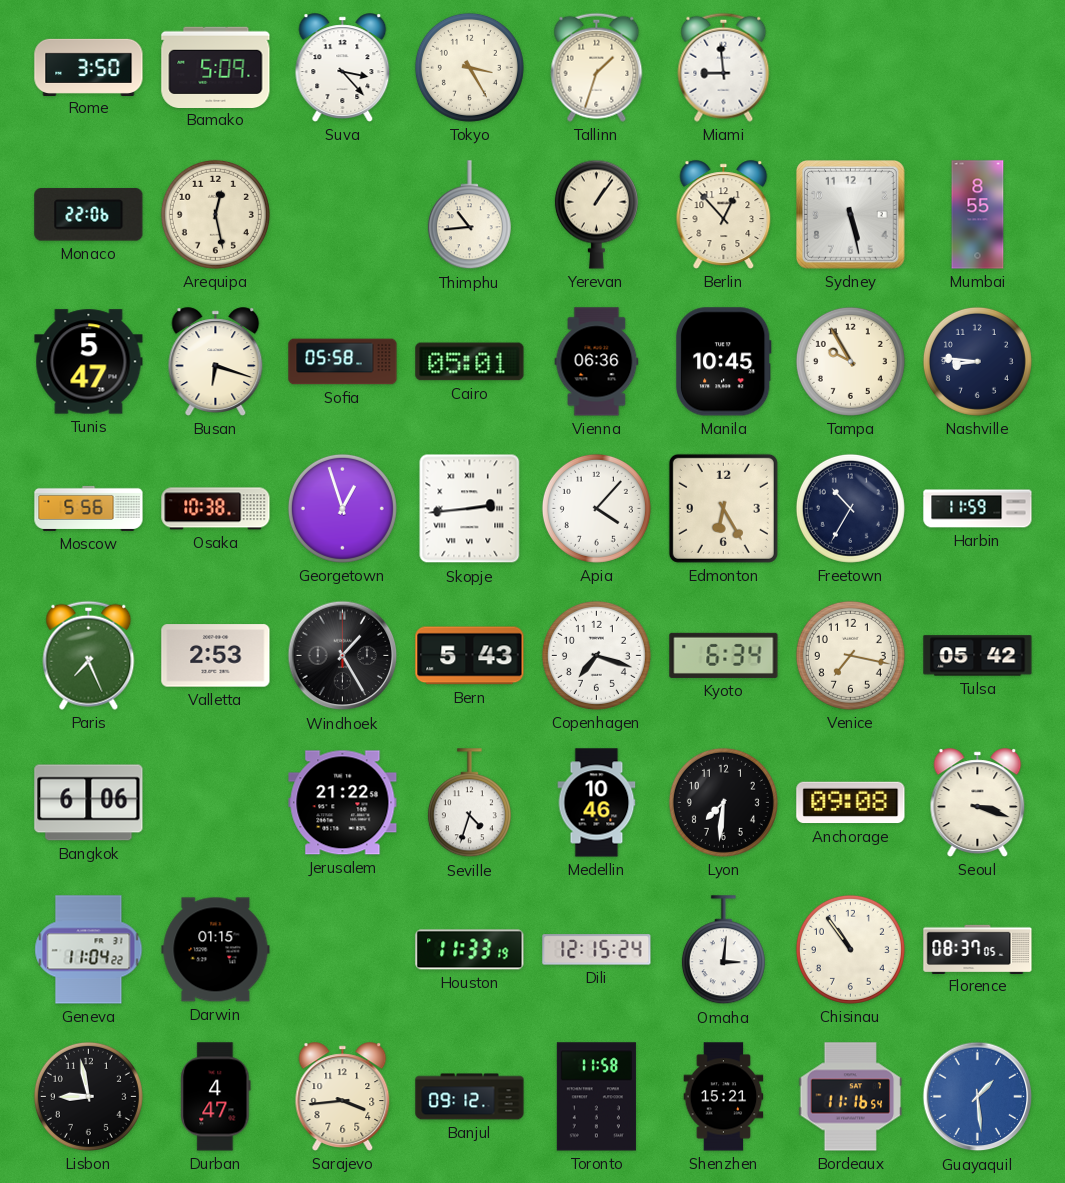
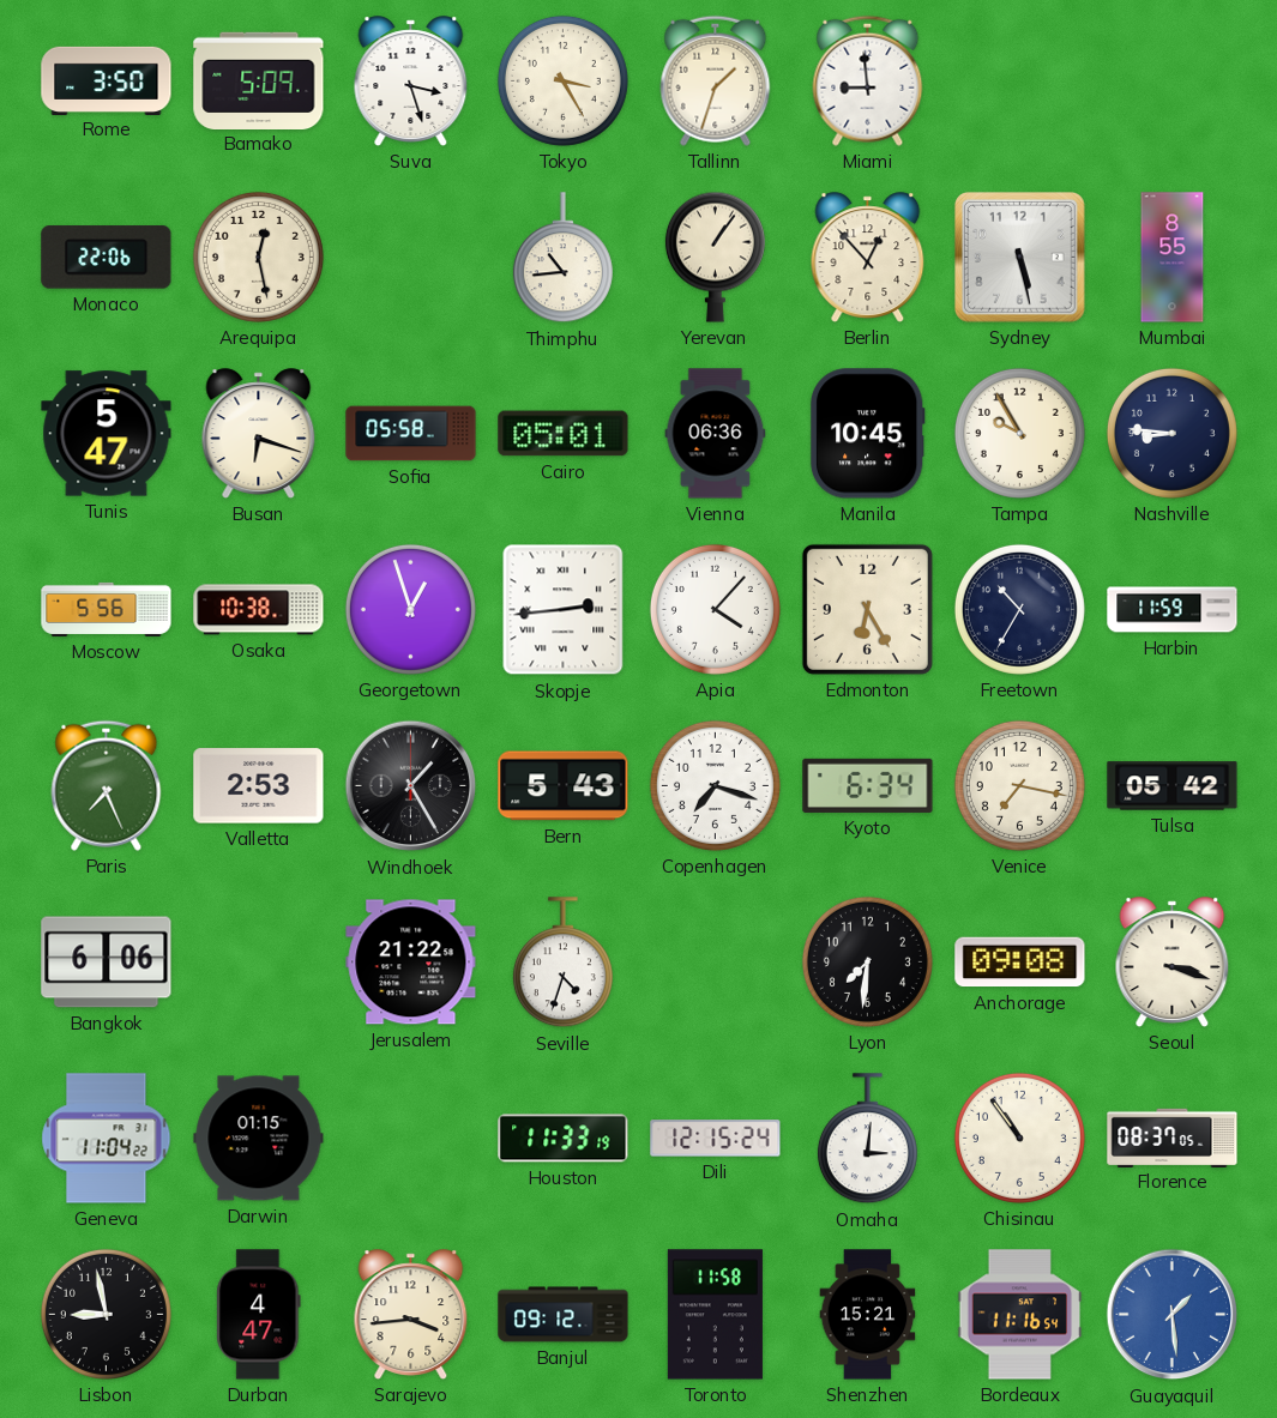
Suva: 3:23 -> 3:27 (411, 82)
Medellin: 10:46 -> none (597, 803)
